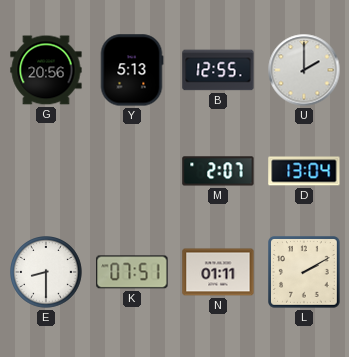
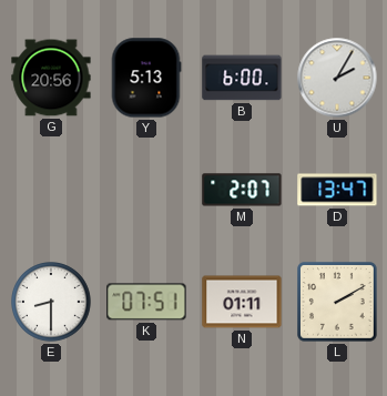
B: 12:55 -> 6:00 (242, 78)
U: 2:00 -> 2:05 (337, 78)
D: 13:04 -> 13:47 (337, 190)
